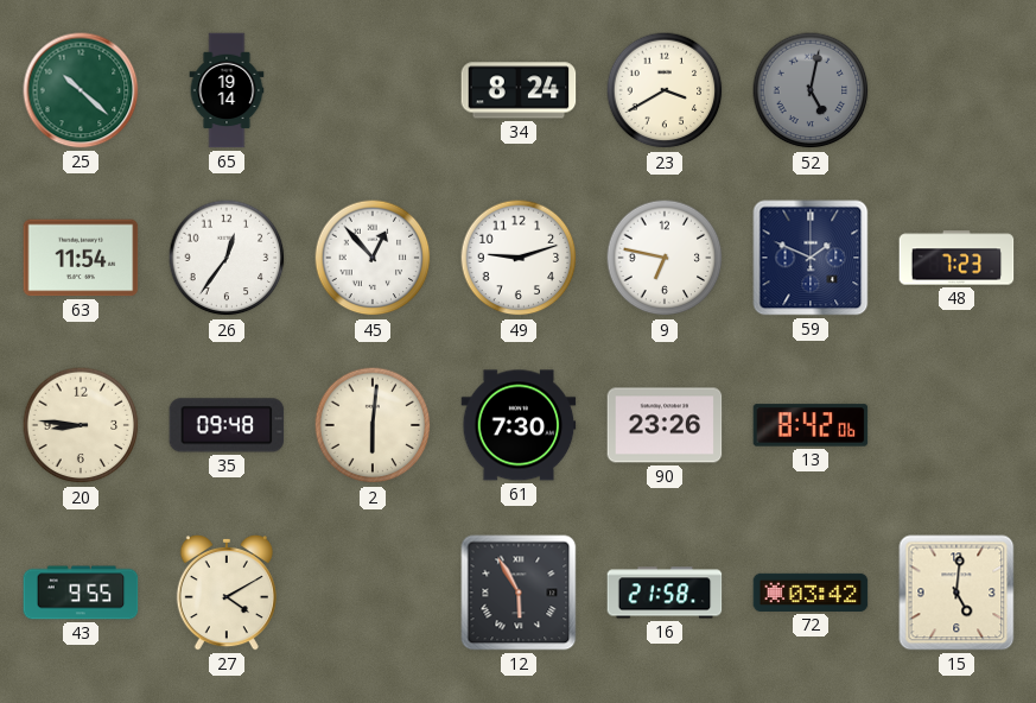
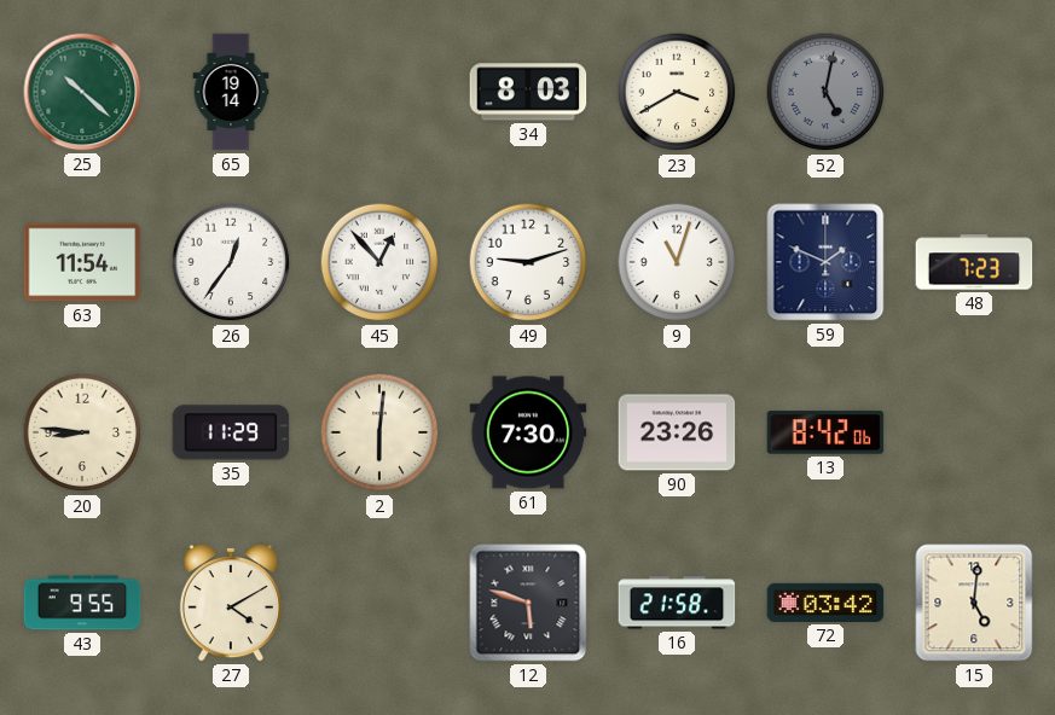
34: 8:24 -> 8:03 (528, 92)
9: 6:47 -> 11:03 (677, 262)
35: 09:48 -> 11:29 (231, 432)
12: 5:55 -> 5:48 (528, 603)
